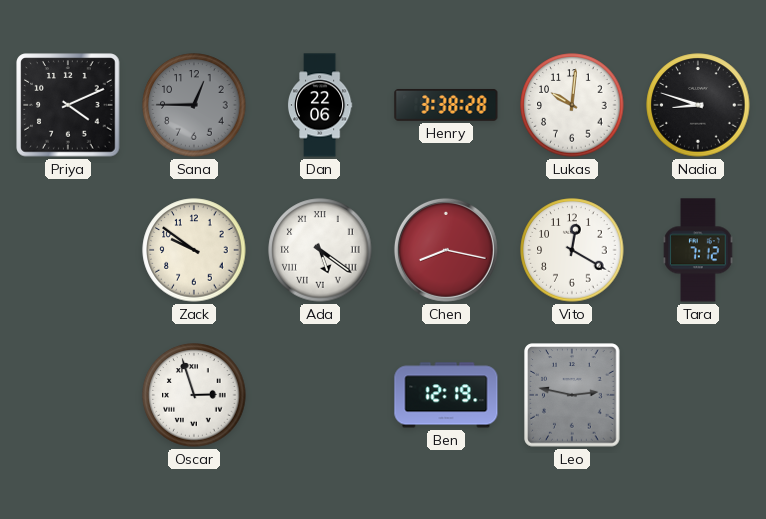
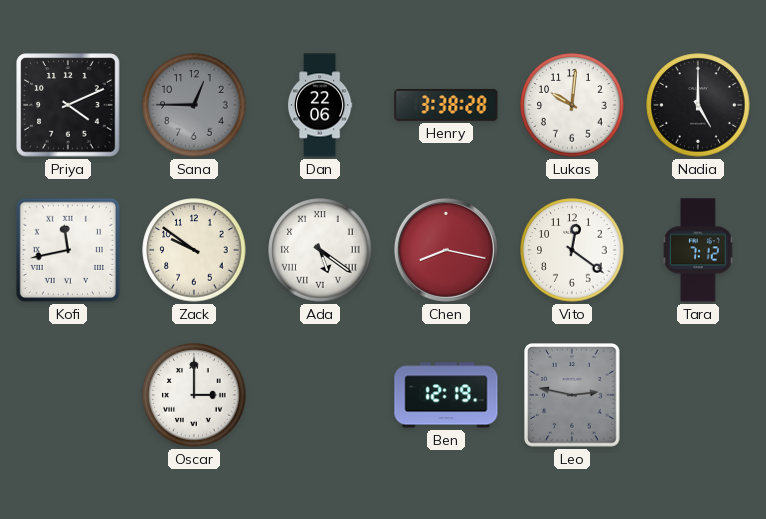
Nadia: 8:48 -> 5:00 (698, 105)
Kofi: none -> 11:43 (68, 250)
Vito: 12:20 -> 12:21 (572, 250)
Oscar: 2:57 -> 3:00 (194, 395)
